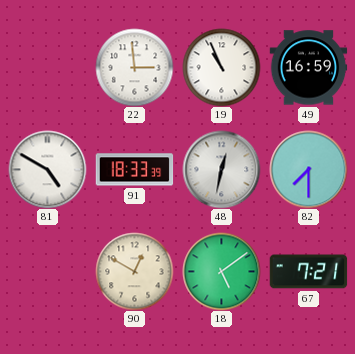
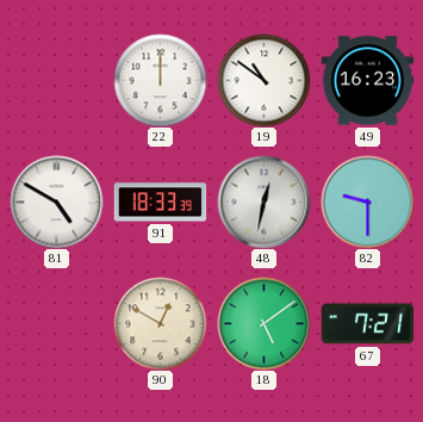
22: 2:59 -> 12:00 (160, 80)
19: 10:56 -> 10:51 (263, 80)
49: 16:59 -> 16:23 (367, 81)
82: 7:30 -> 9:30 (367, 201)
